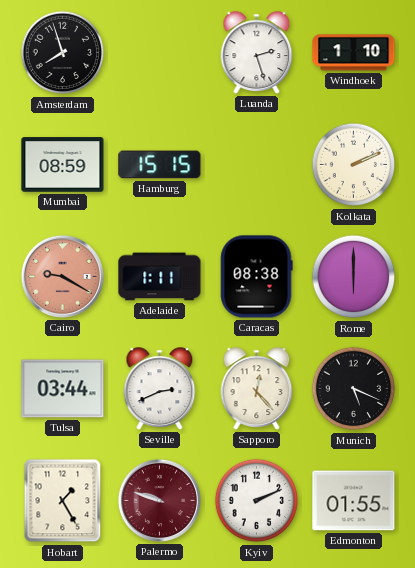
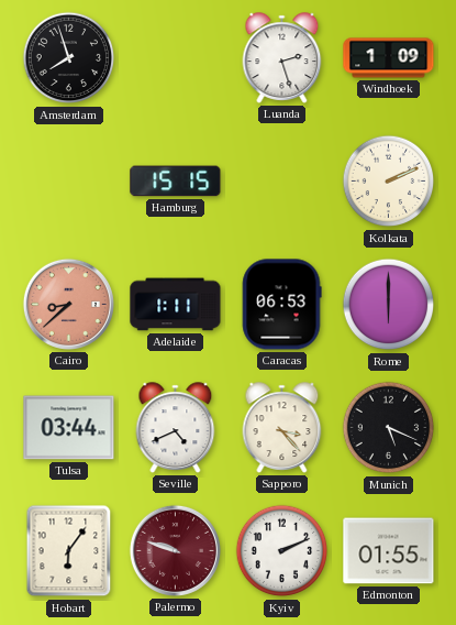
Windhoek: 1:10 -> 1:09 (389, 58)
Mumbai: 08:59 -> none (63, 165)
Cairo: 9:20 -> 8:38 (68, 304)
Caracas: 08:38 -> 06:53 (281, 305)
Seville: 2:41 -> 4:41 (176, 428)
Sapporo: 12:23 -> 3:23 (282, 428)
Hobart: 1:25 -> 6:06 (69, 551)
